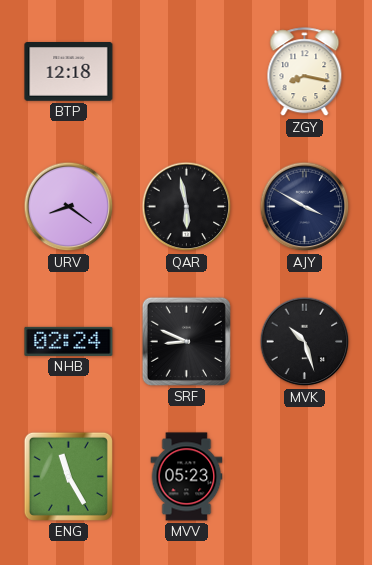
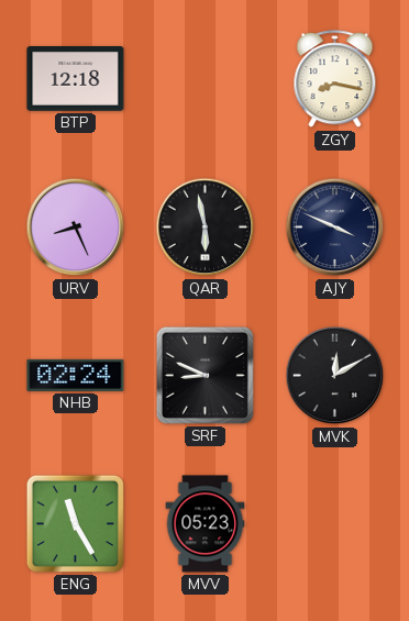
URV: 8:21 -> 8:26 (76, 228)
AJY: 3:50 -> 3:49 (335, 228)
MVK: 10:27 -> 12:10 (335, 376)
